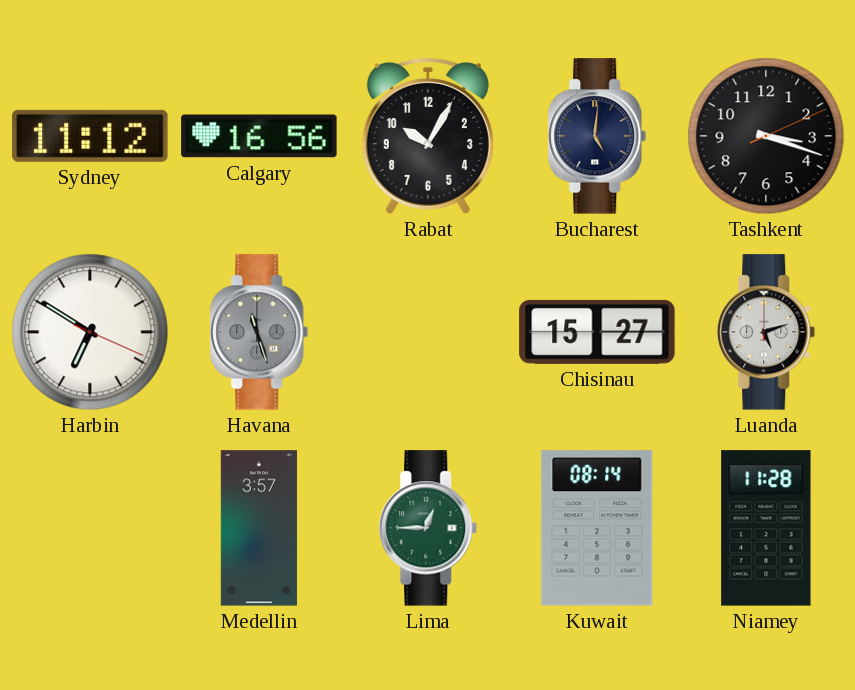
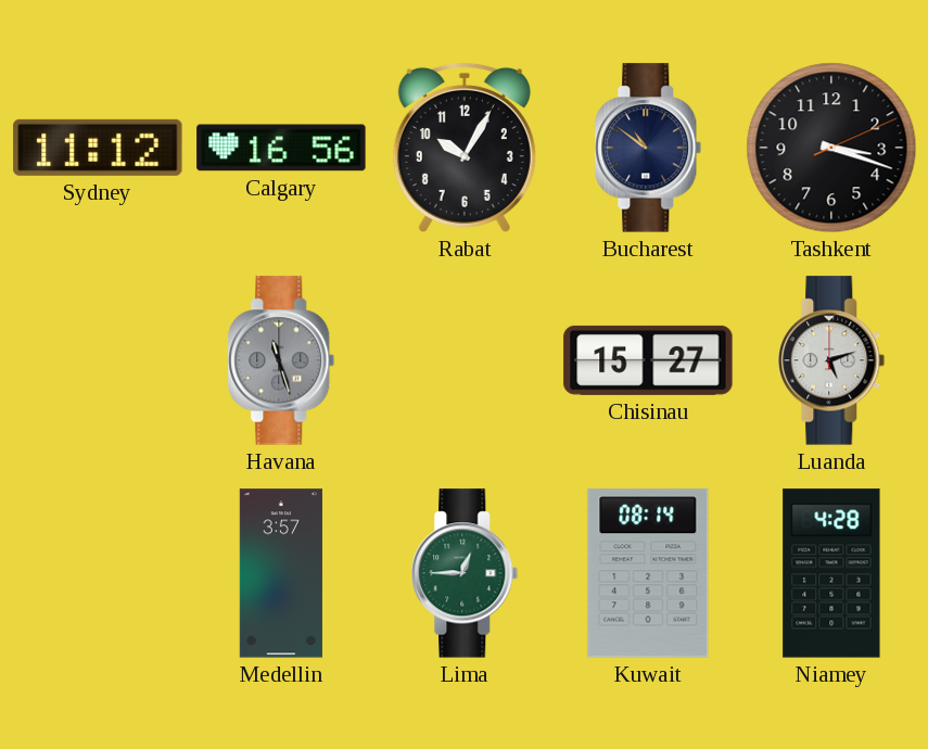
Bucharest: 5:01 -> 10:51 (648, 148)
Harbin: 6:50 -> none (90, 332)
Niamey: 11:28 -> 4:28 (831, 573)
